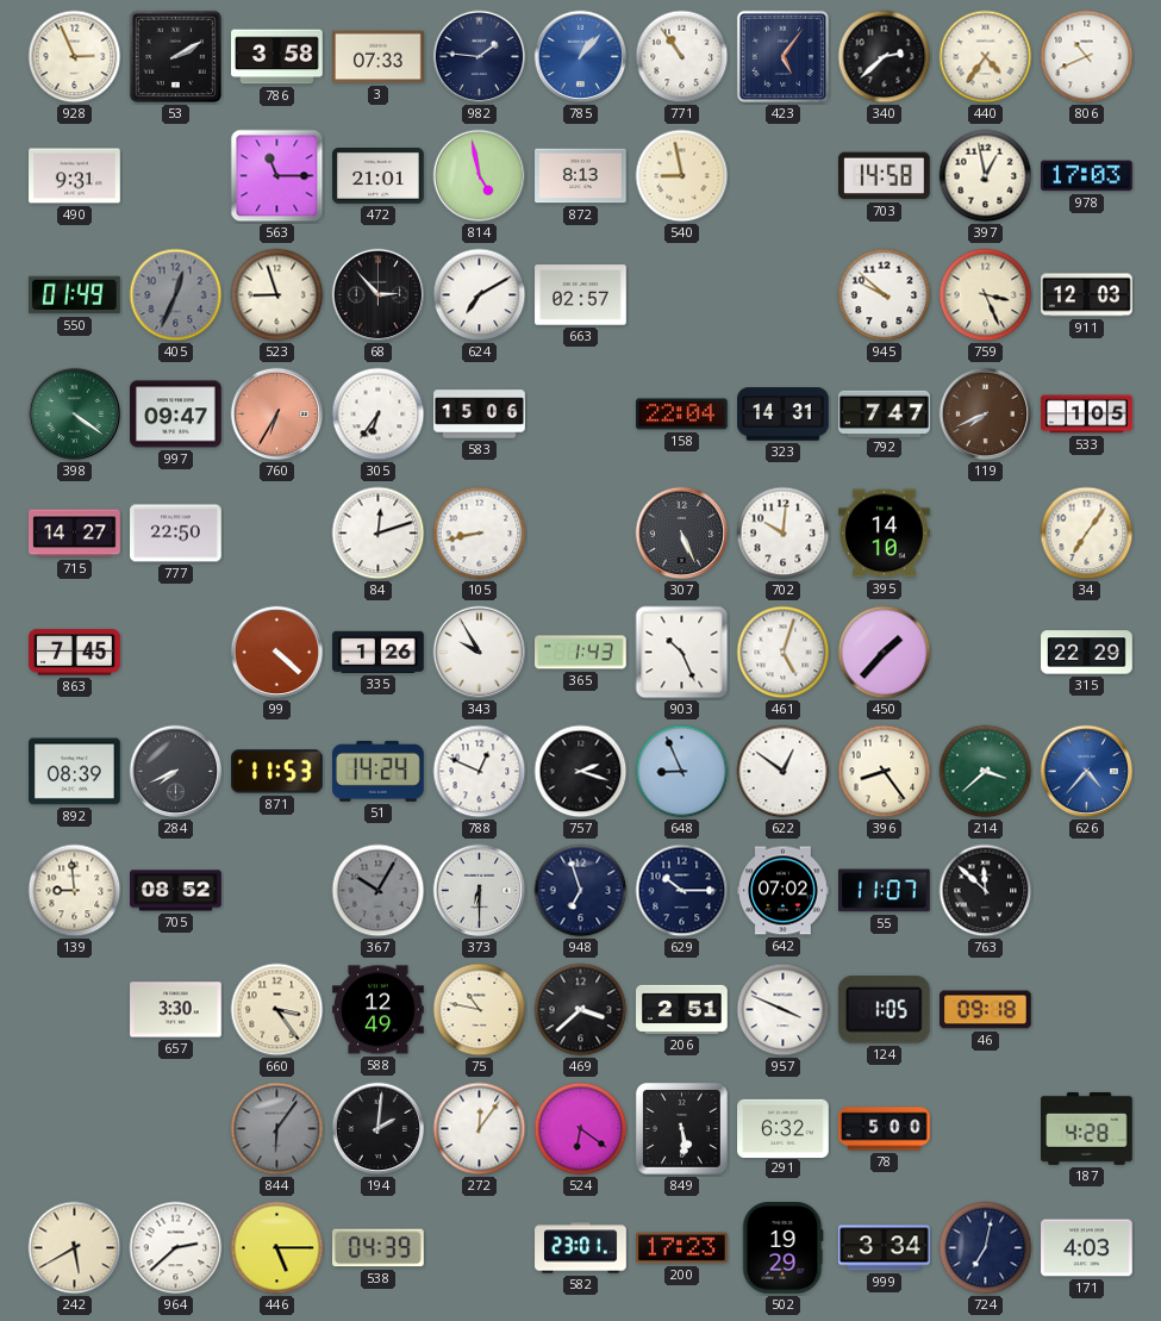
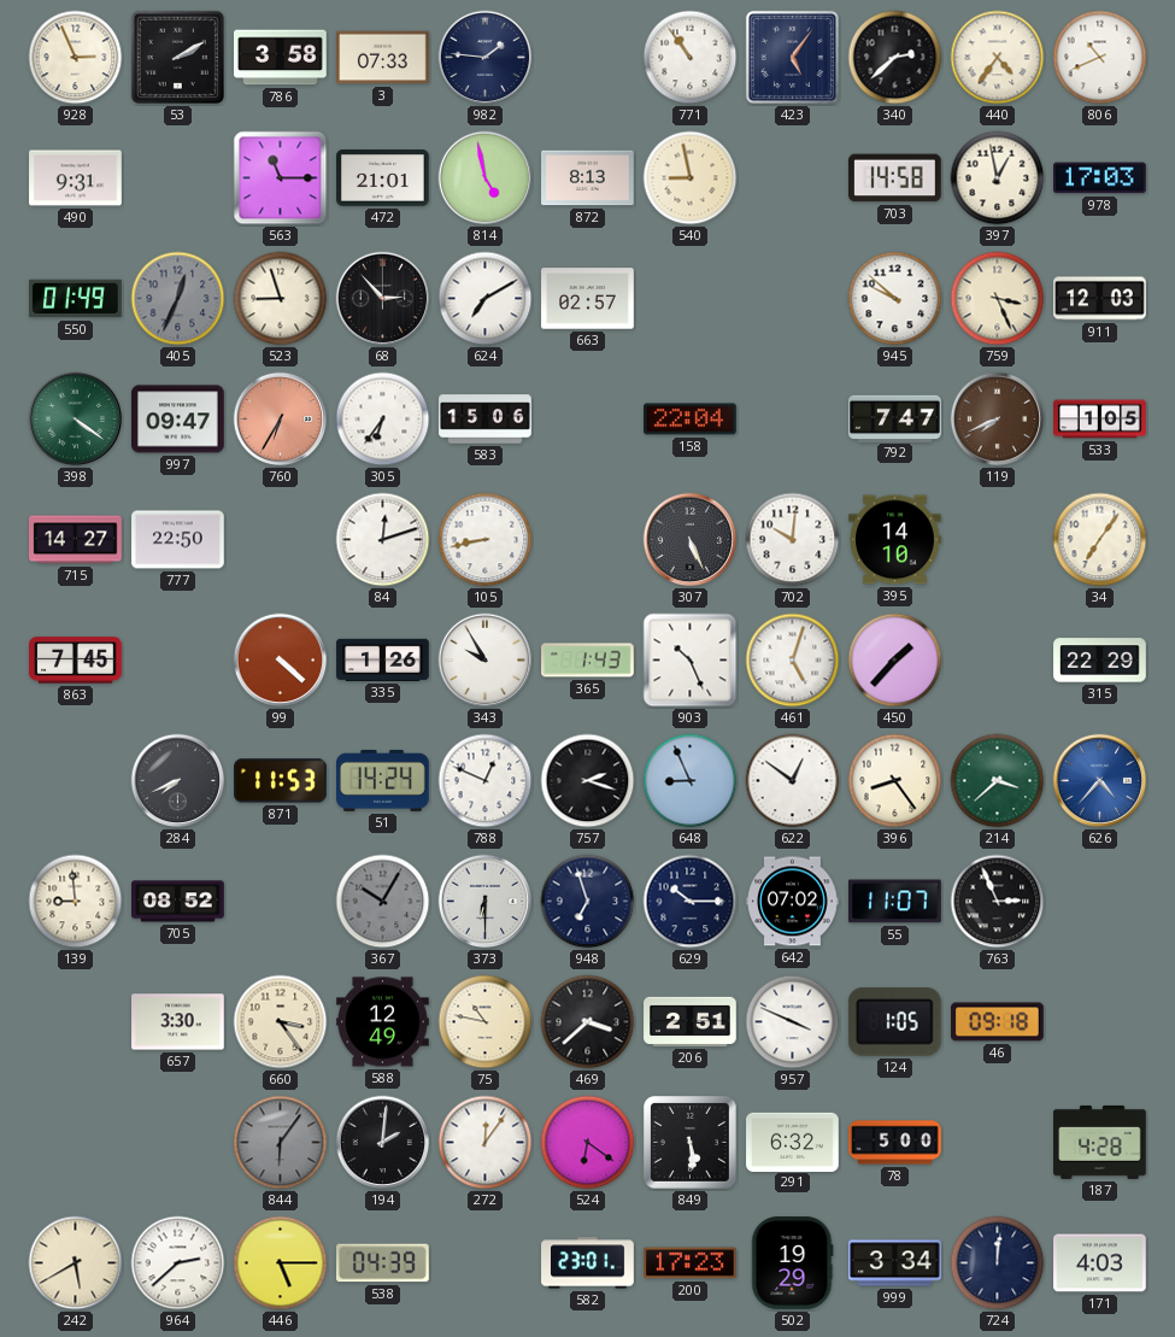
785: 1:07 -> none (581, 57)
323: 14:31 -> none (784, 415)
892: 08:39 -> none (75, 772)
763: 11:52 -> 2:56 (998, 902)
724: 7:02 -> 12:01 (998, 1263)
